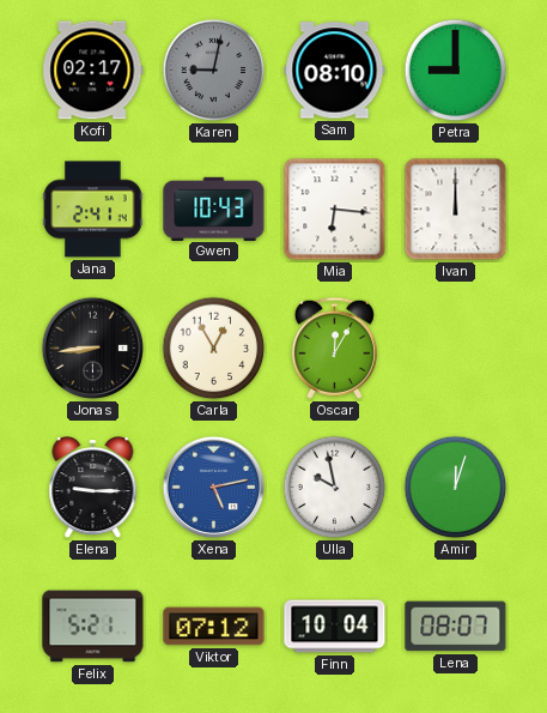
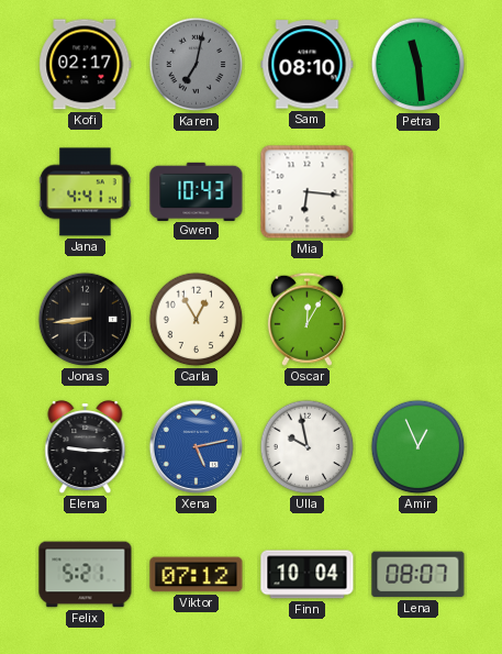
Karen: 9:02 -> 7:02 (197, 65)
Petra: 9:00 -> 11:29 (419, 65)
Jana: 2:41 -> 4:41 (86, 192)
Ivan: 12:00 -> none (456, 210)
Amir: 12:03 -> 12:56 (419, 447)
